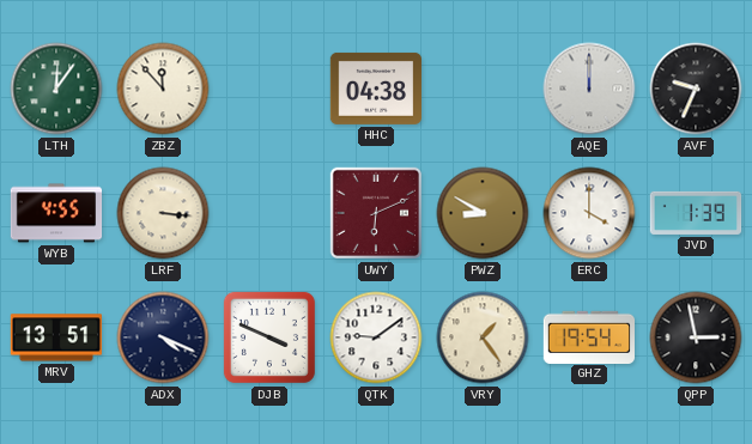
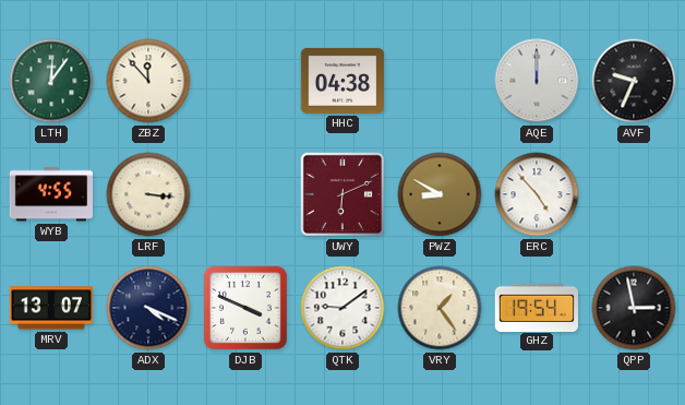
ERC: 4:00 -> 4:53 (537, 194)
JVD: 1:39 -> none (696, 213)
MRV: 13:51 -> 13:07 (50, 308)
